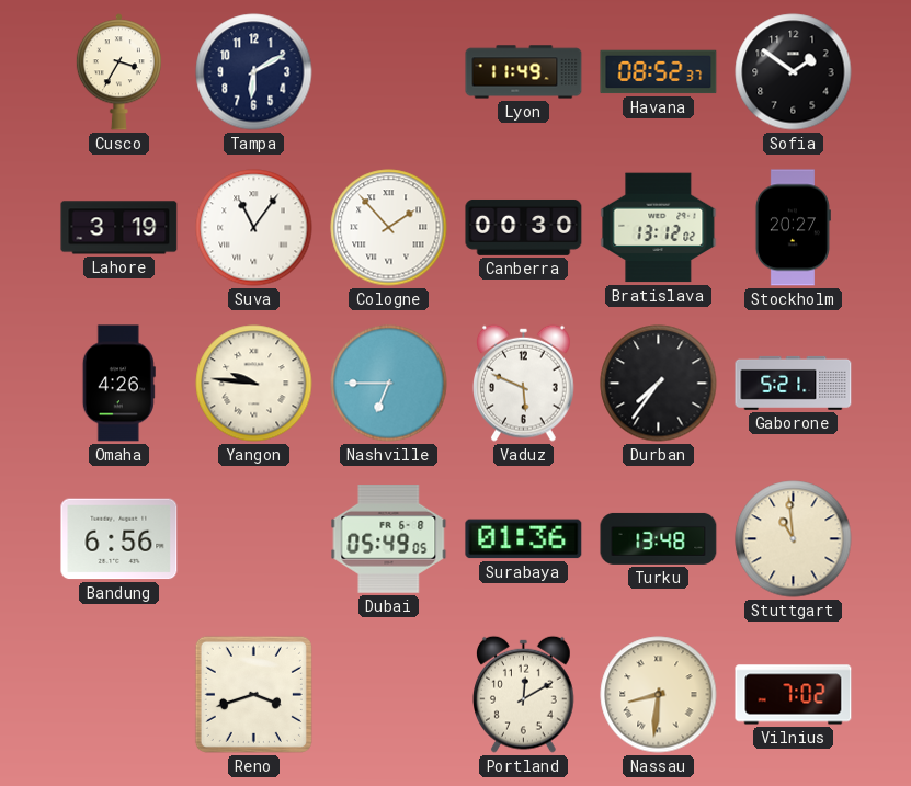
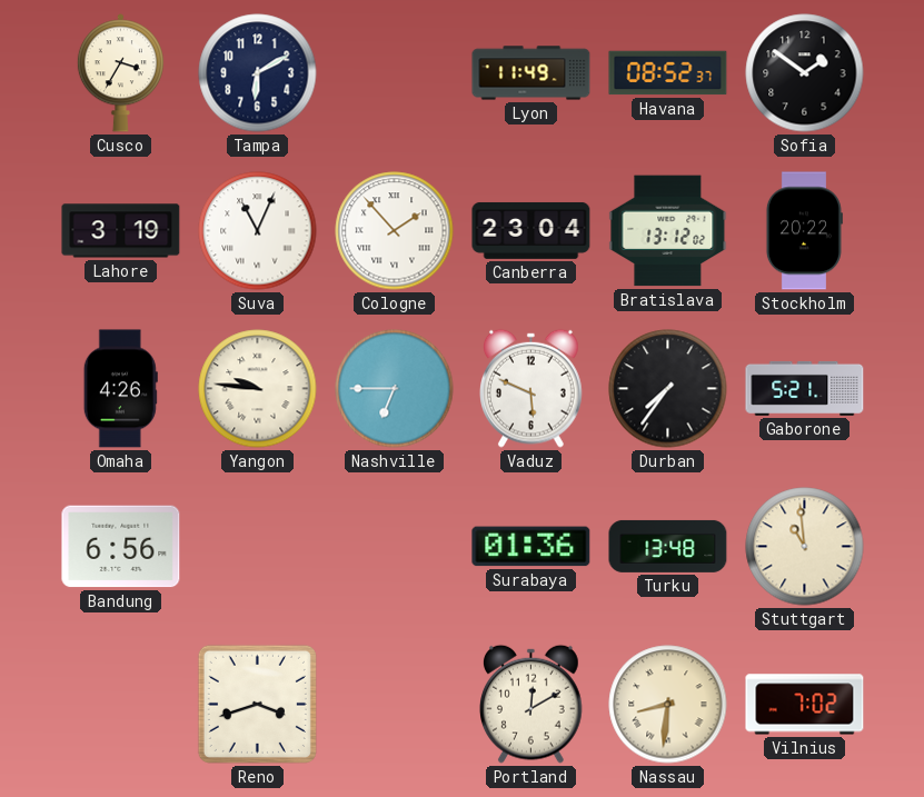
Suva: 11:06 -> 11:04 (258, 231)
Canberra: 00:30 -> 23:04 (531, 230)
Stockholm: 20:27 -> 20:22 (804, 231)
Dubai: 05:49 -> none (389, 539)
